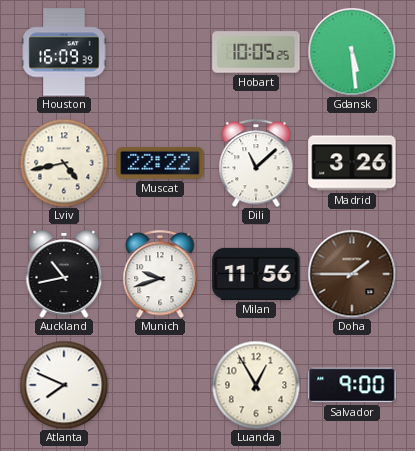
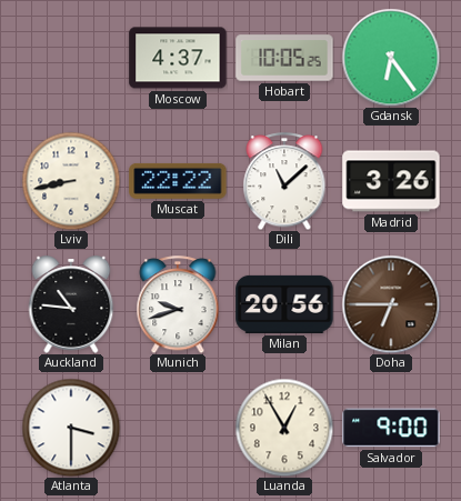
Houston: 16:09 -> none (64, 52)
Moscow: none -> 4:37 (178, 58)
Gdansk: 5:29 -> 6:24 (391, 58)
Lviv: 4:43 -> 8:43 (71, 181)
Auckland: 10:43 -> 10:46 (71, 304)
Milan: 11:56 -> 20:56 (284, 304)
Doha: 1:45 -> 6:45 (391, 304)
Atlanta: 7:49 -> 3:30 (71, 428)
